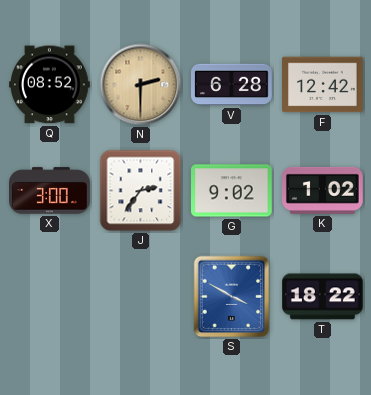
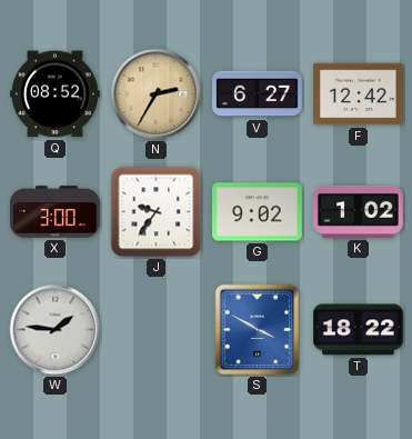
N: 2:30 -> 2:35 (157, 94)
V: 6:28 -> 6:27 (258, 94)
J: 2:36 -> 9:36 (157, 212)
W: none -> 1:46 (56, 330)
